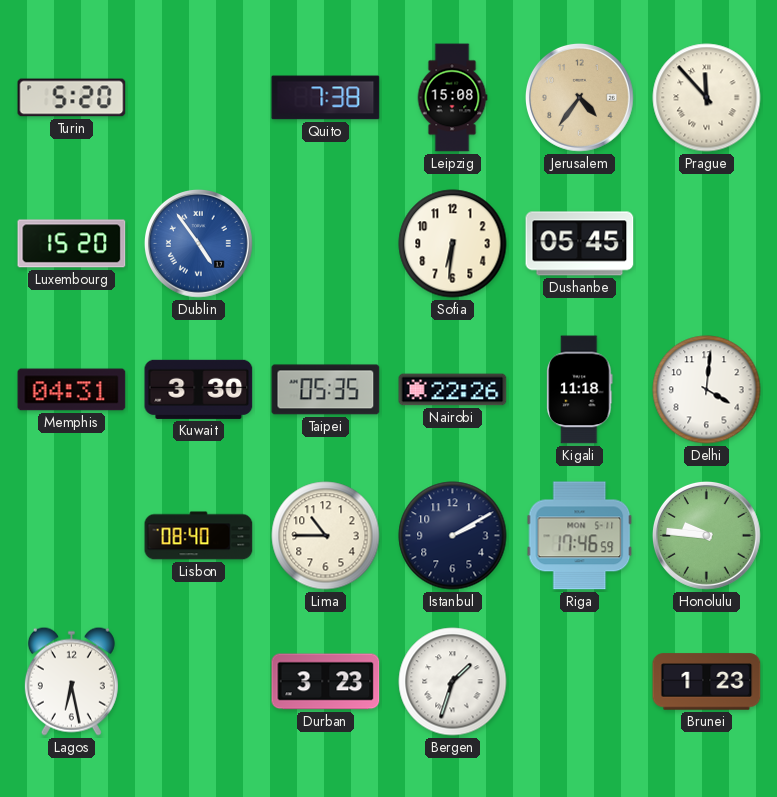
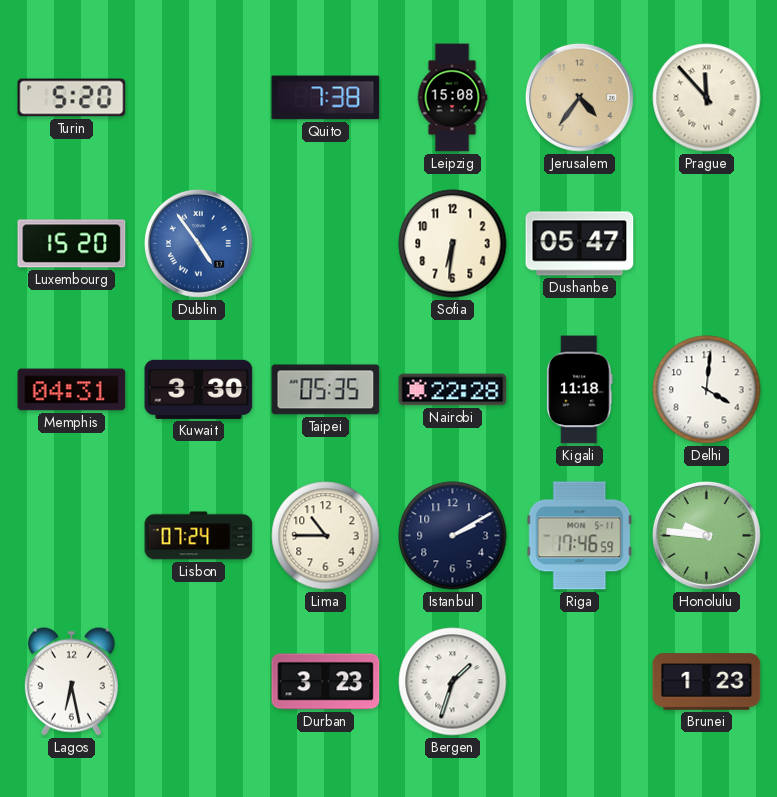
Dushanbe: 05:45 -> 05:47 (580, 244)
Nairobi: 22:26 -> 22:28 (453, 390)
Lisbon: 08:40 -> 07:24 (199, 536)
